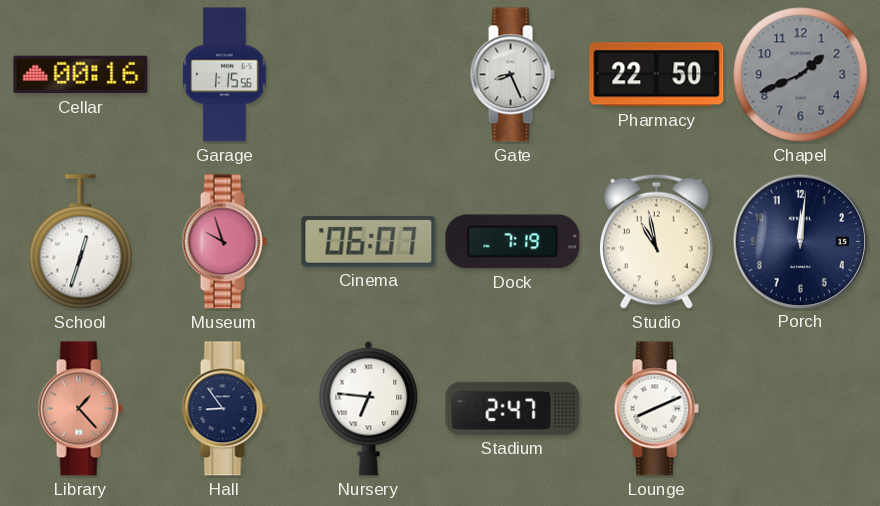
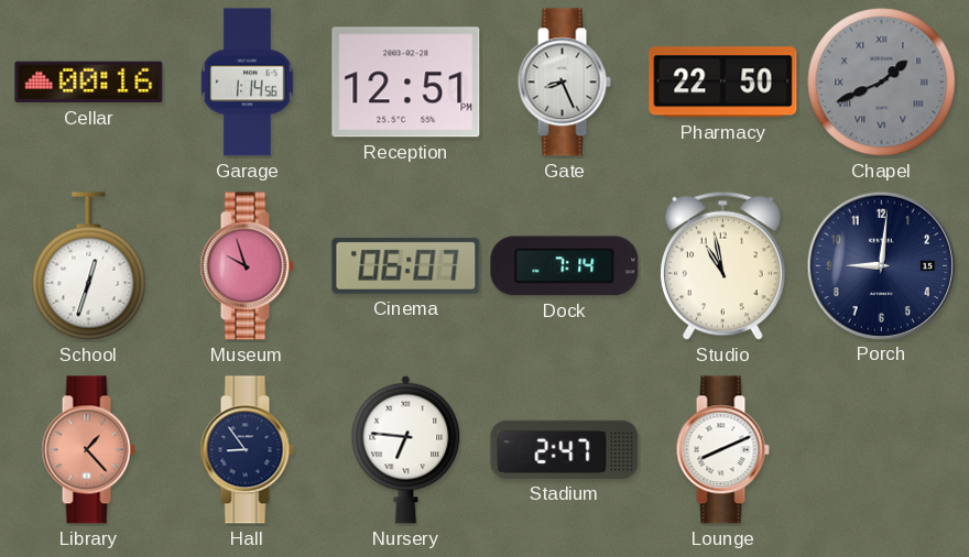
Garage: 1:15 -> 1:14 (248, 83)
Reception: none -> 12:51 (406, 83)
Chapel numerals: Arabic -> Roman (882, 83)
Dock: 7:19 -> 7:14 (565, 266)
Porch: 12:01 -> 9:01 (881, 265)
